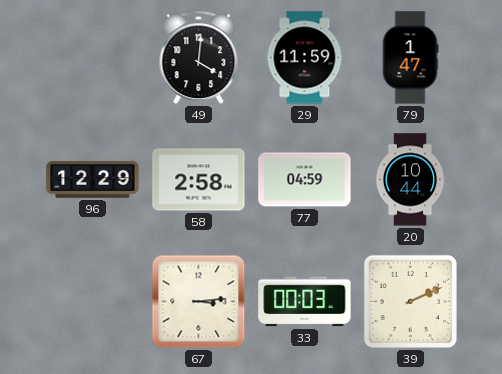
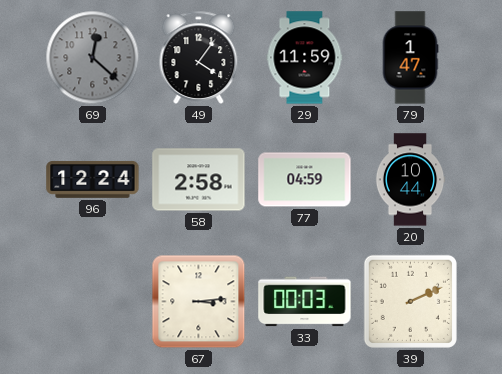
69: none -> 12:22 (93, 58)
49: 4:01 -> 4:06 (199, 57)
96: 12:29 -> 12:24 (93, 179)
